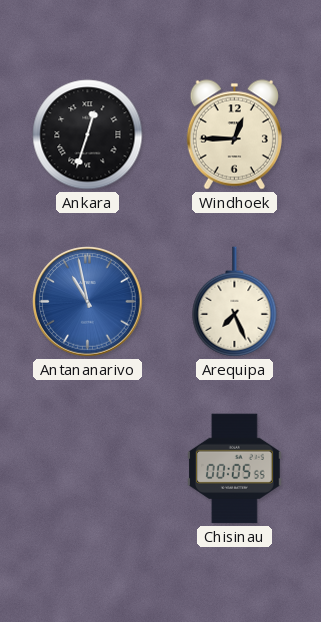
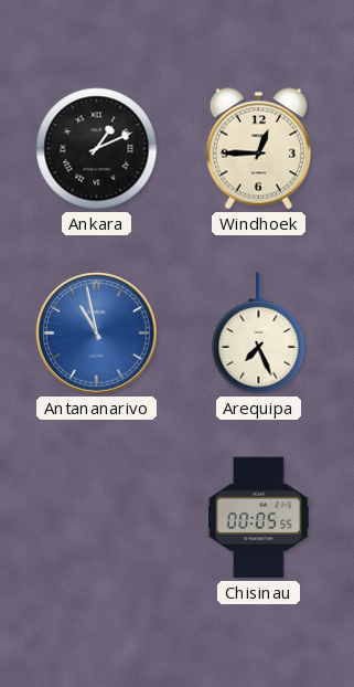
Ankara: 12:33 -> 1:11 (97, 149)
